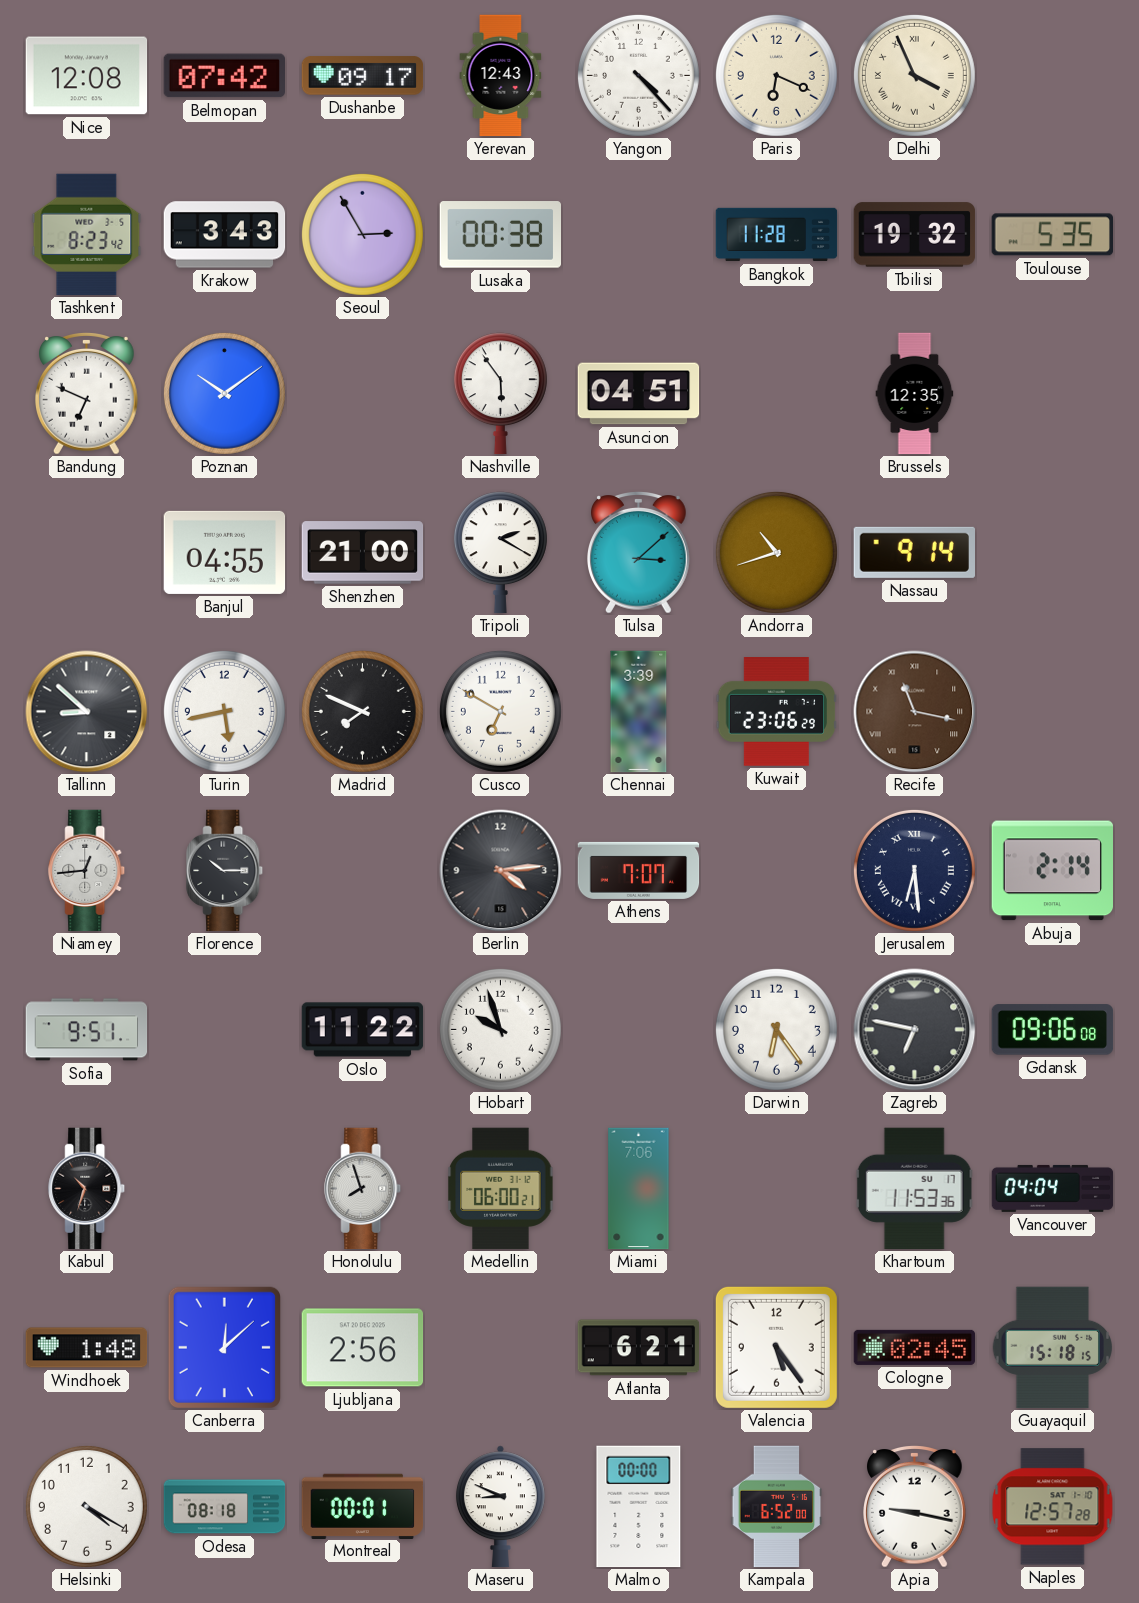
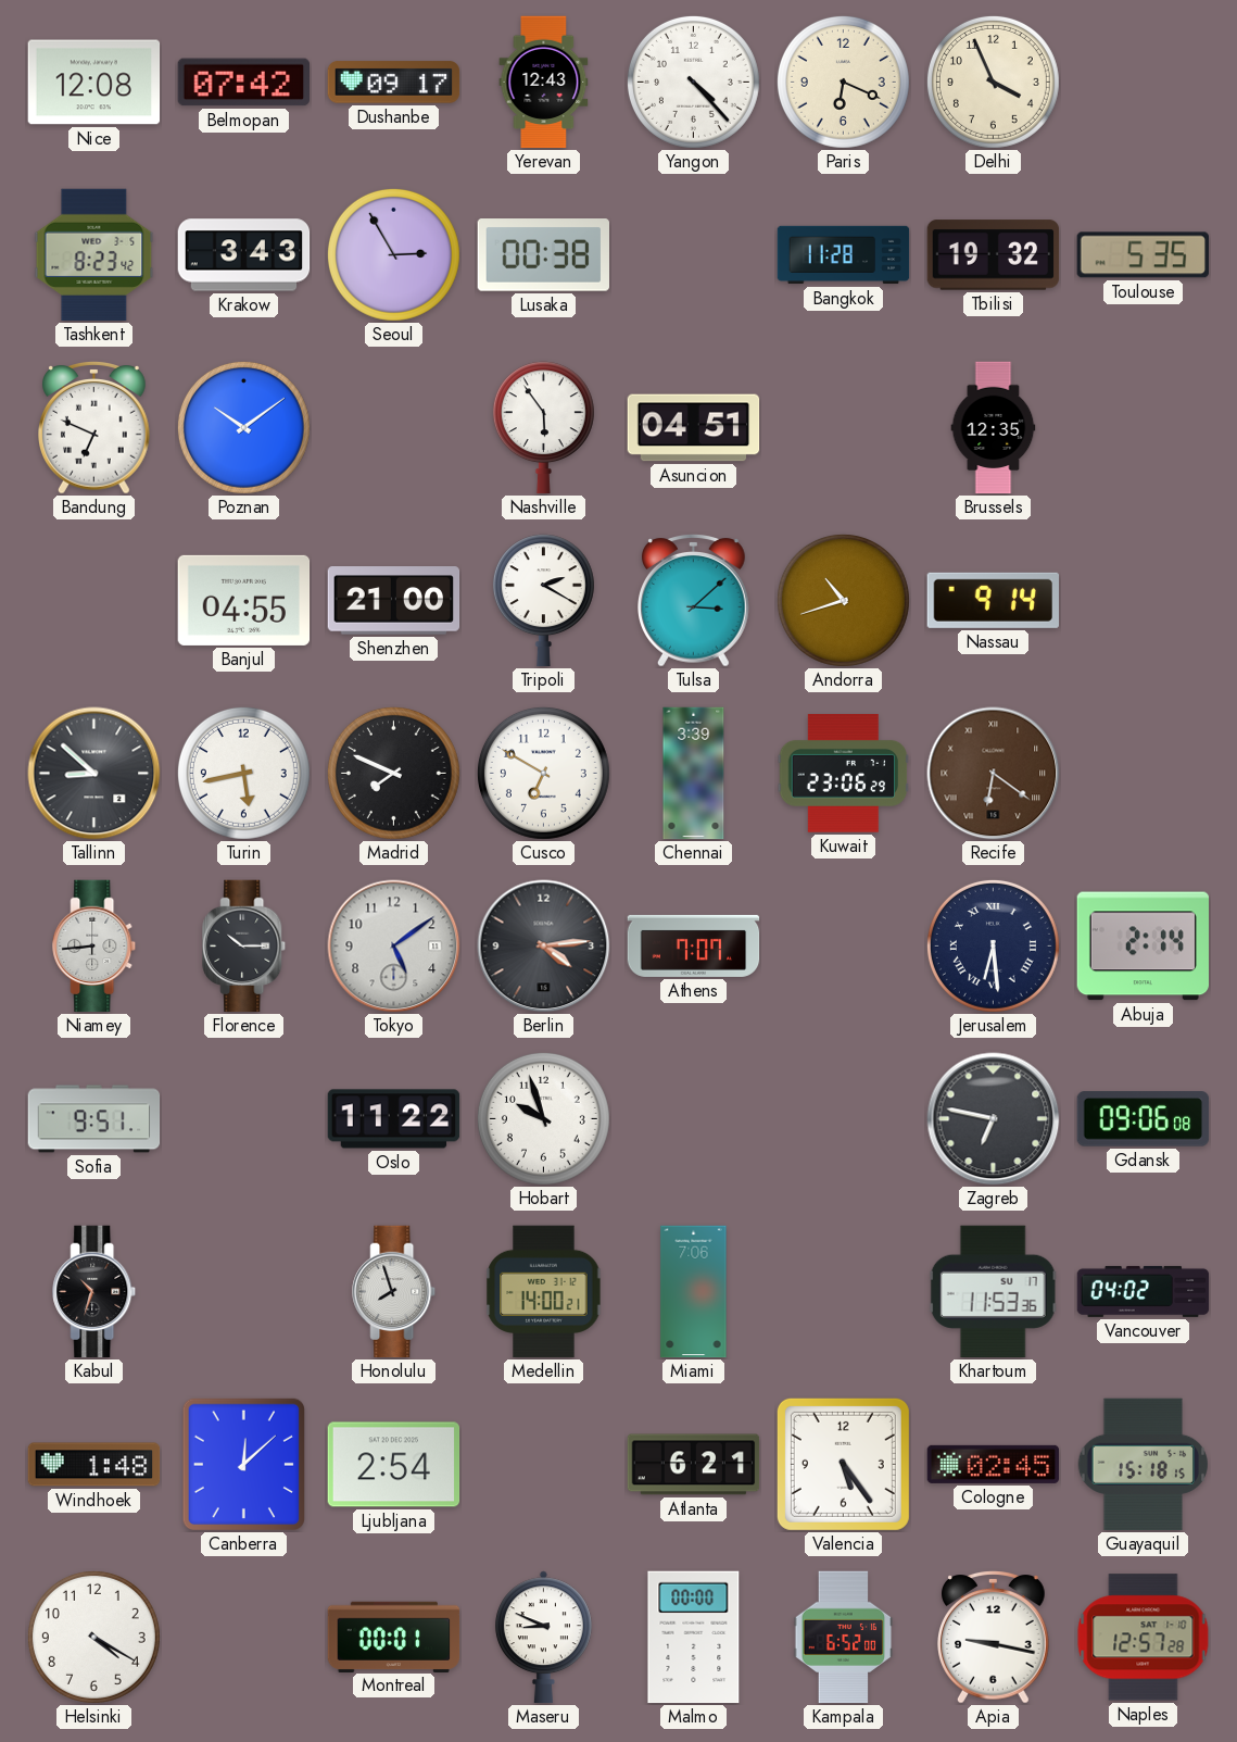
Delhi numerals: Roman -> Arabic (993, 82)
Recife: 11:17 -> 6:21 (994, 774)
Niamey: 12:44 -> 8:44 (94, 947)
Tokyo: none -> 5:09 (394, 947)
Darwin: 6:24 -> none (776, 1029)
Medellin: 06:00 -> 14:00 (544, 1292)
Vancouver: 04:04 -> 04:02 (1144, 1291)
Ljubljana: 2:56 -> 2:54 (394, 1465)
Odesa: 08:18 -> none (225, 1507)
